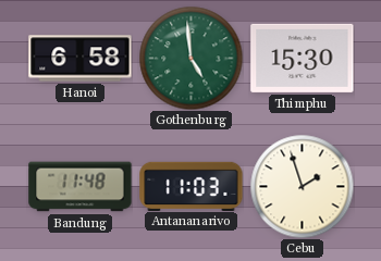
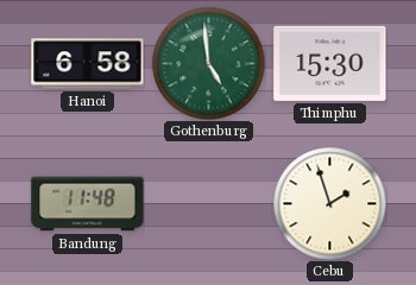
Antananarivo: 11:03 -> none (192, 186)
